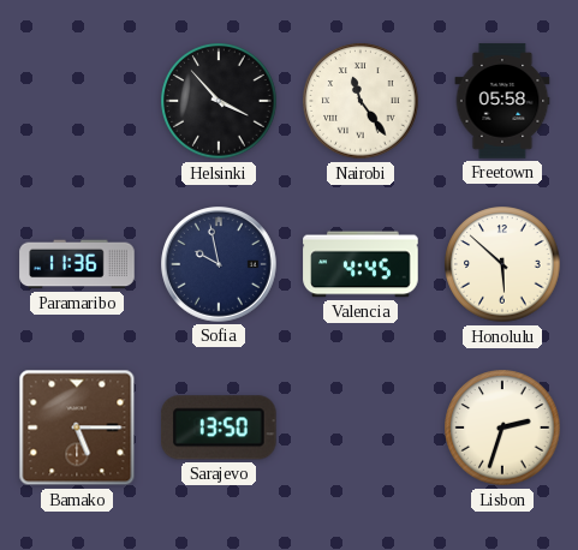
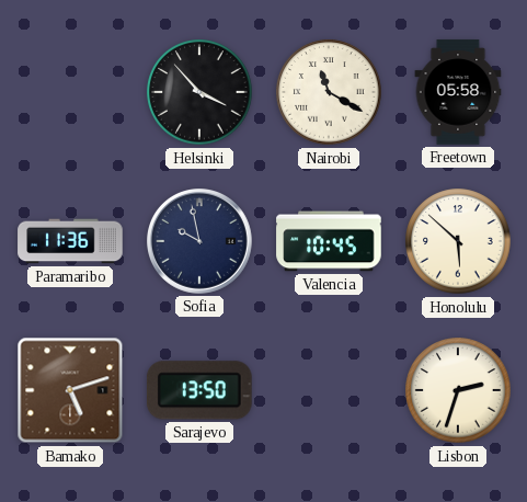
Nairobi: 11:24 -> 11:20 (329, 92)
Valencia: 4:45 -> 10:45 (329, 241)
Bamako: 5:15 -> 5:12 (70, 390)
